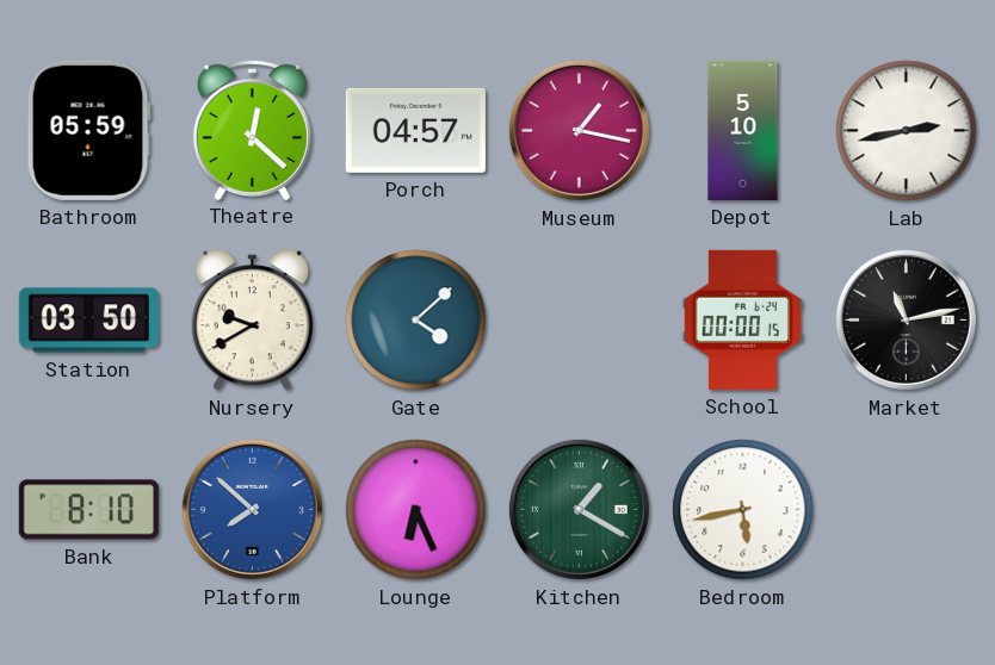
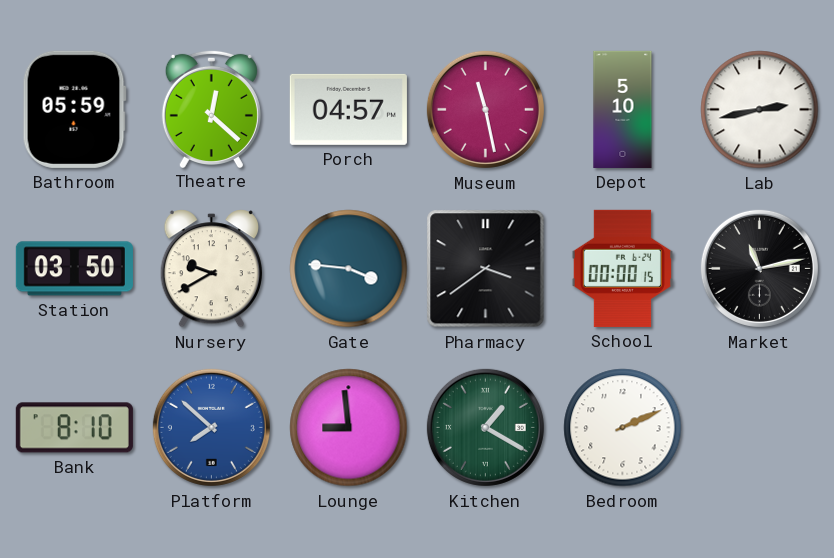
Museum: 1:17 -> 11:28 (485, 109)
Gate: 4:08 -> 3:46 (349, 269)
Pharmacy: none -> 3:39 (486, 269)
Lounge: 6:26 -> 8:59 (349, 428)
Bedroom: 5:43 -> 2:11 (623, 428)
